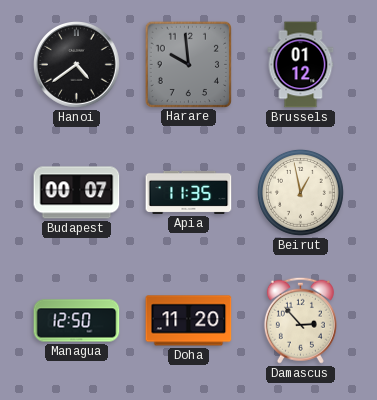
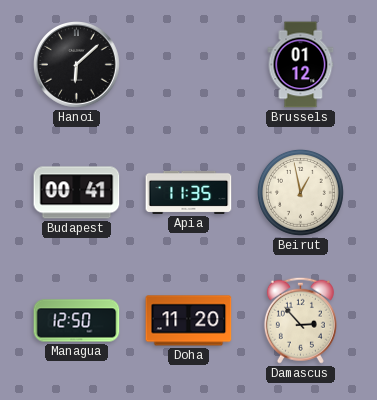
Hanoi: 4:39 -> 6:08 (77, 65)
Harare: 9:59 -> none (188, 64)
Budapest: 00:07 -> 00:41 (77, 193)
